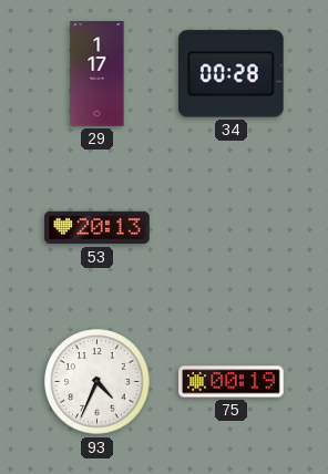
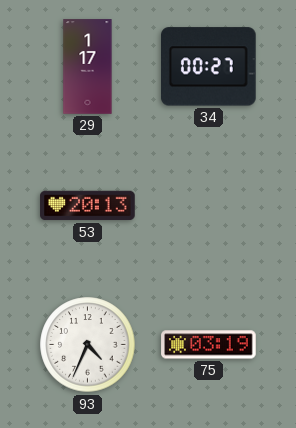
34: 00:28 -> 00:27 (209, 67)
75: 00:19 -> 03:19 (209, 345)
